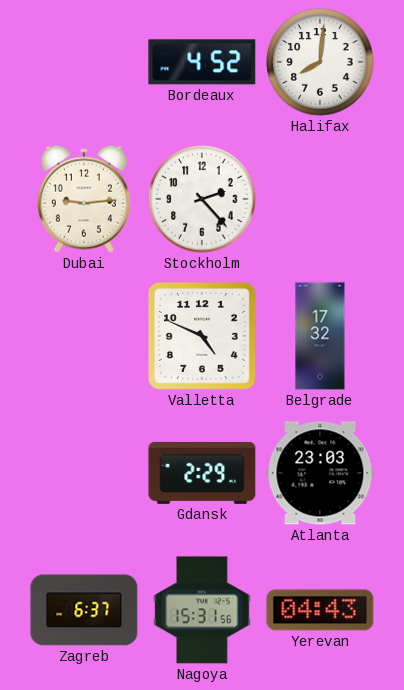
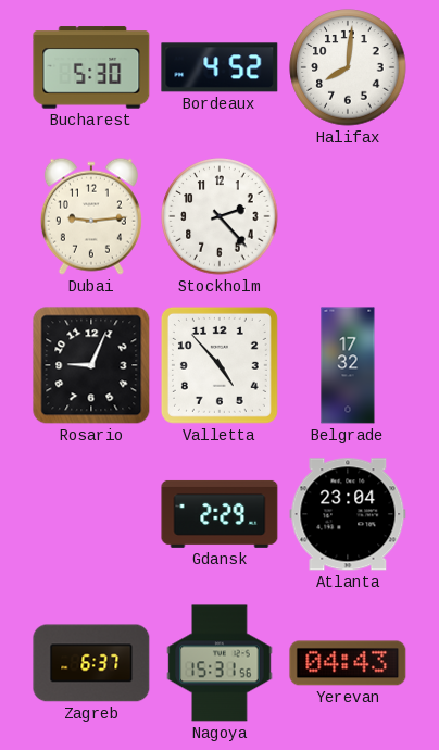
Bucharest: none -> 5:30 (91, 67)
Rosario: none -> 9:04 (91, 365)
Valletta: 4:49 -> 4:53 (220, 365)
Atlanta: 23:03 -> 23:04 (348, 514)
